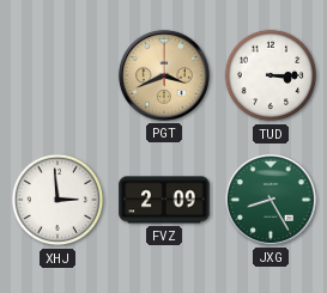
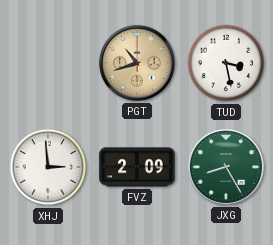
PGT: 3:41 -> 10:42 (137, 63)
TUD: 3:15 -> 3:28 (226, 63)
